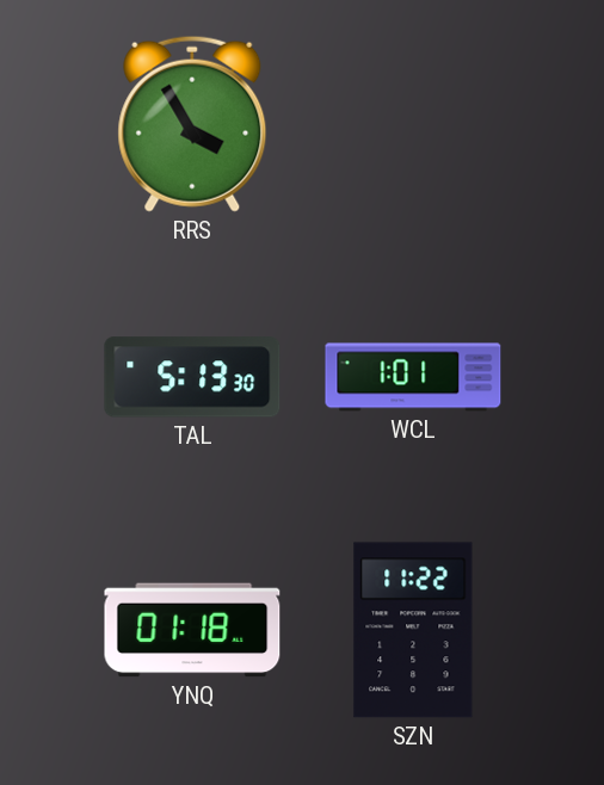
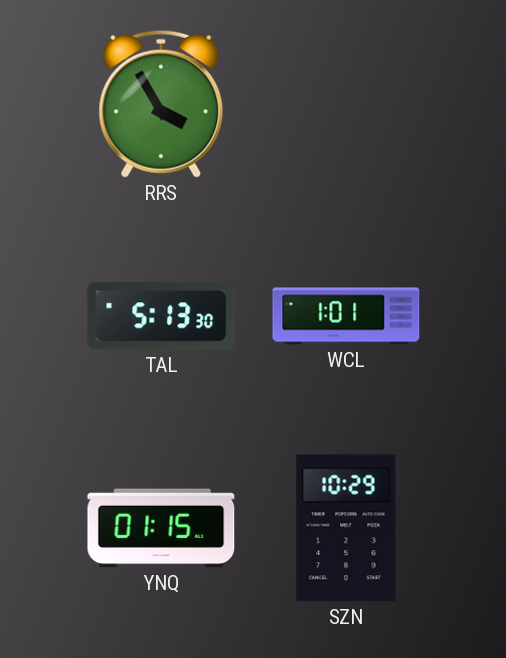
YNQ: 01:18 -> 01:15 (161, 528)
SZN: 11:22 -> 10:29 (346, 528)
